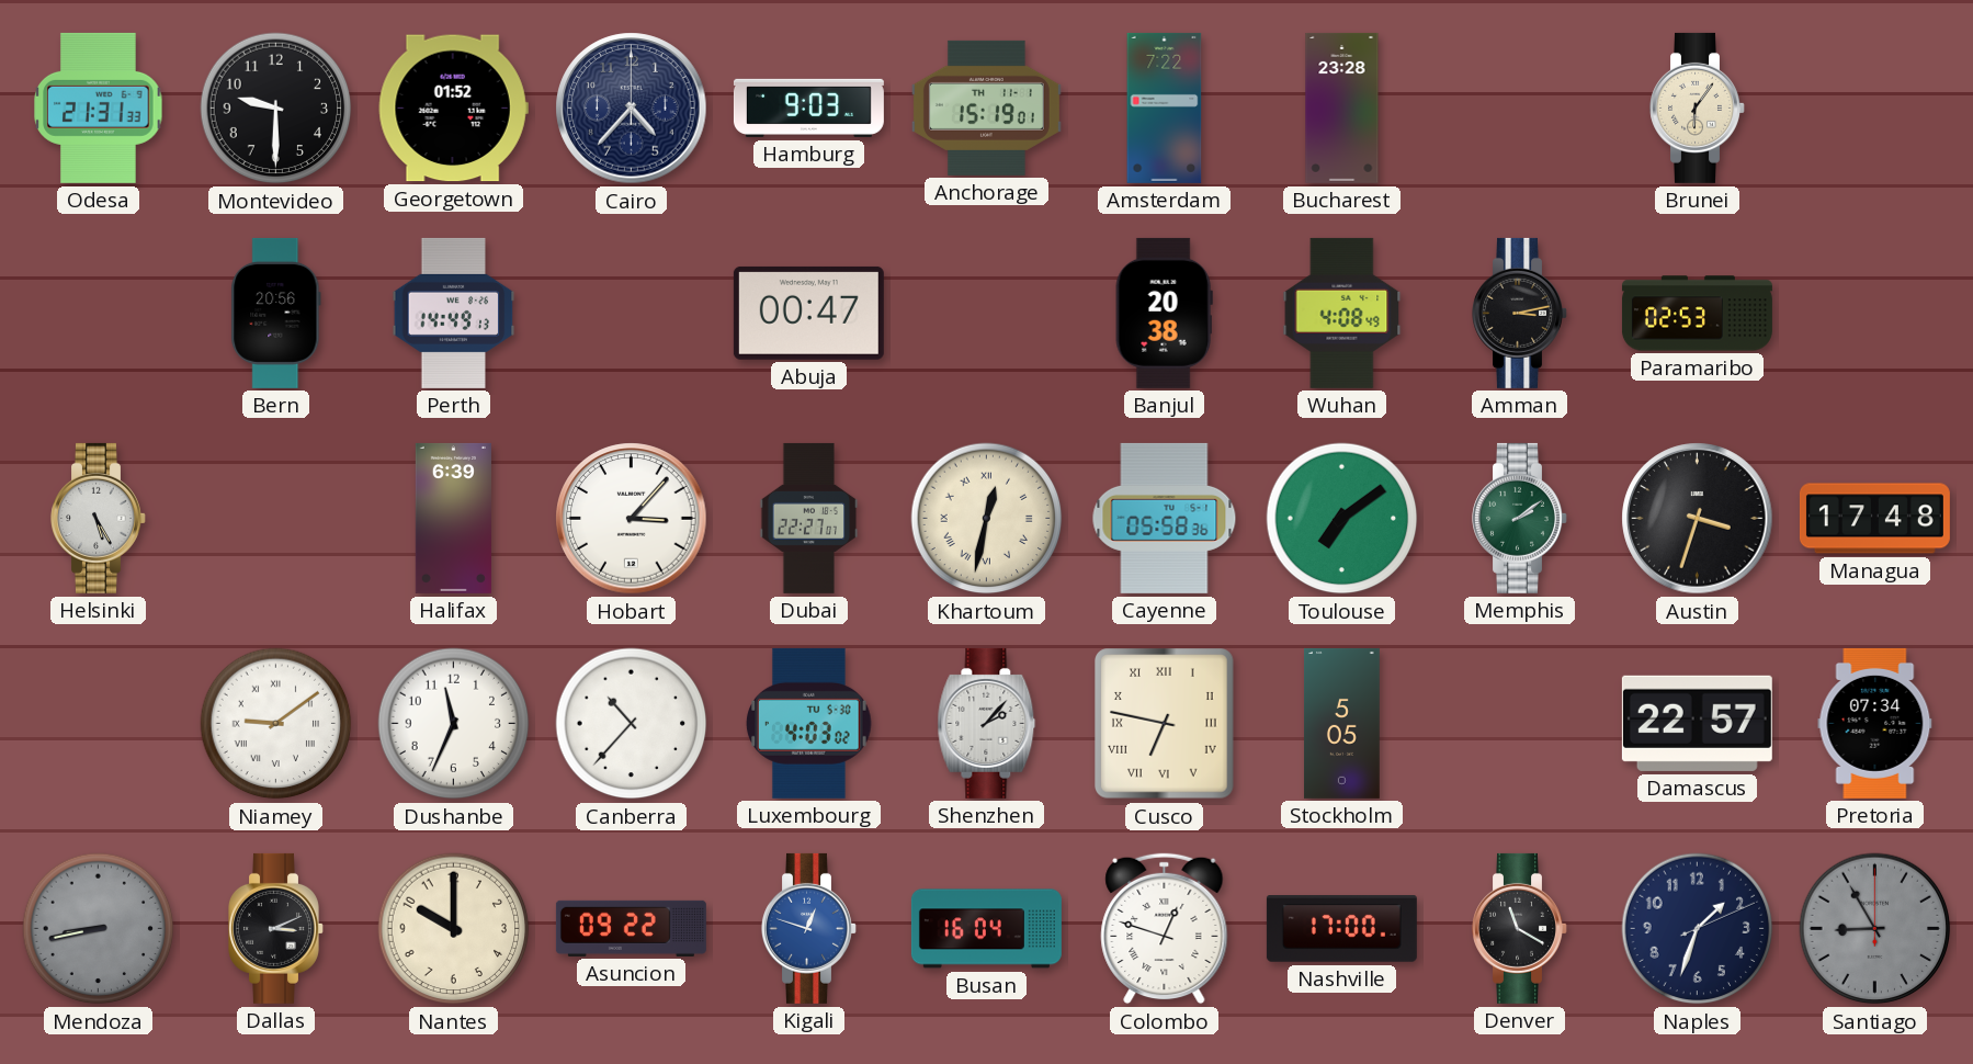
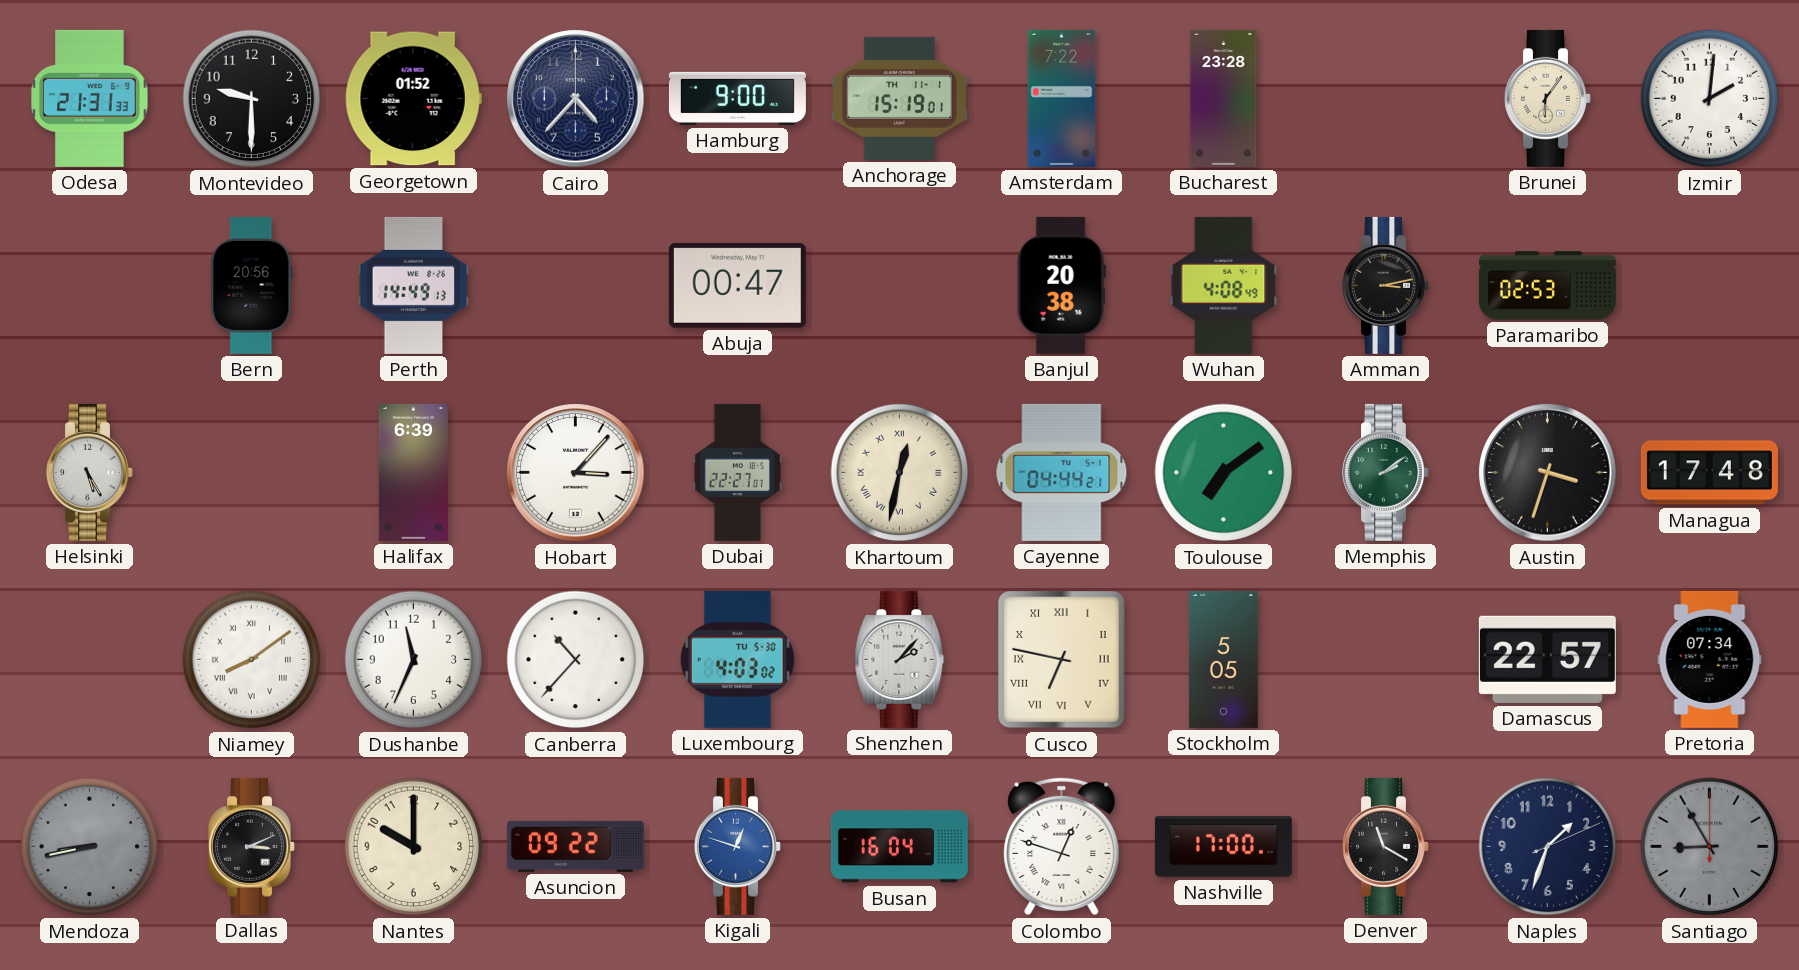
Hamburg: 9:03 -> 9:00 (737, 98)
Izmir: none -> 2:01 (1710, 99)
Cayenne: 05:58 -> 04:44 (1062, 472)
Niamey: 9:09 -> 8:09 (252, 660)
